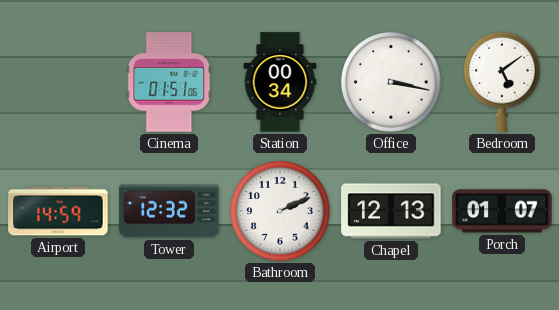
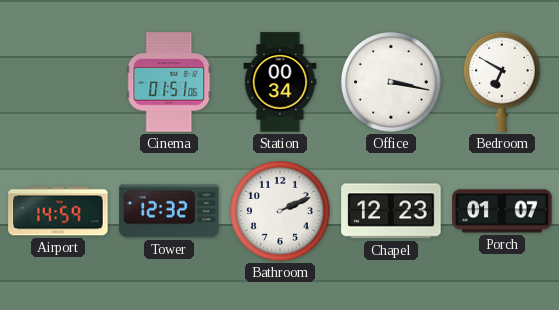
Bedroom: 5:09 -> 6:50 (502, 82)
Chapel: 12:13 -> 12:23 (391, 211)
